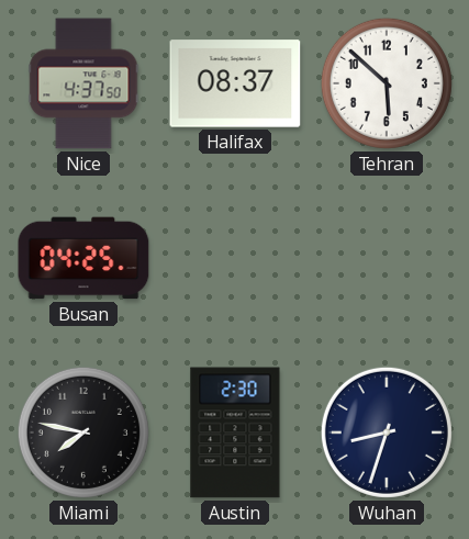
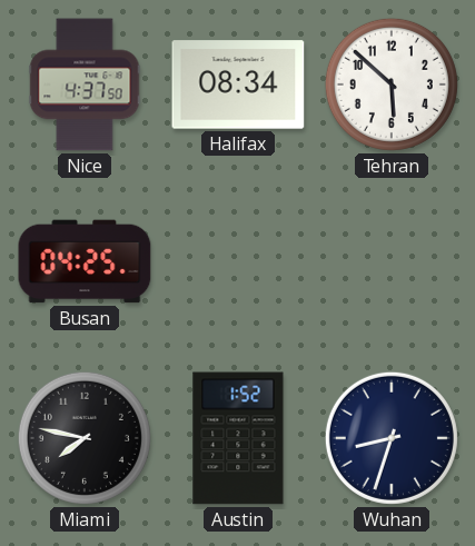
Halifax: 08:37 -> 08:34 (238, 85)
Austin: 2:30 -> 1:52 (238, 438)
